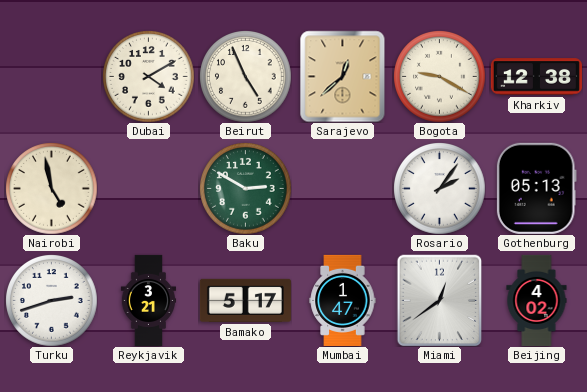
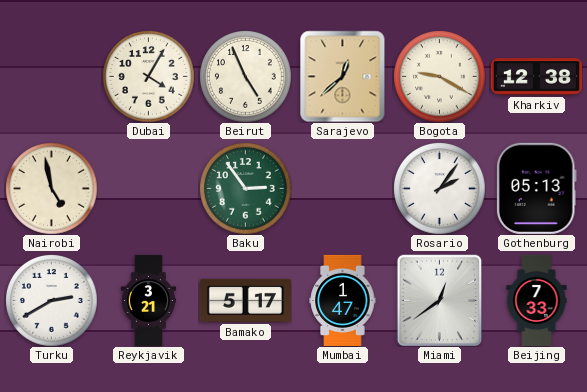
Dubai: 4:10 -> 4:05 (148, 76)
Baku: 2:50 -> 2:54 (245, 188)
Turku: 2:42 -> 2:40 (51, 300)
Beijing: 4:02 -> 7:33 (537, 300)
